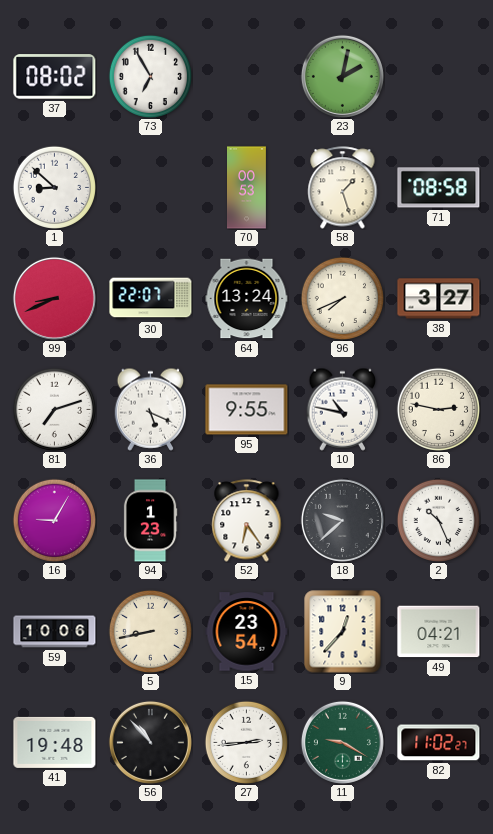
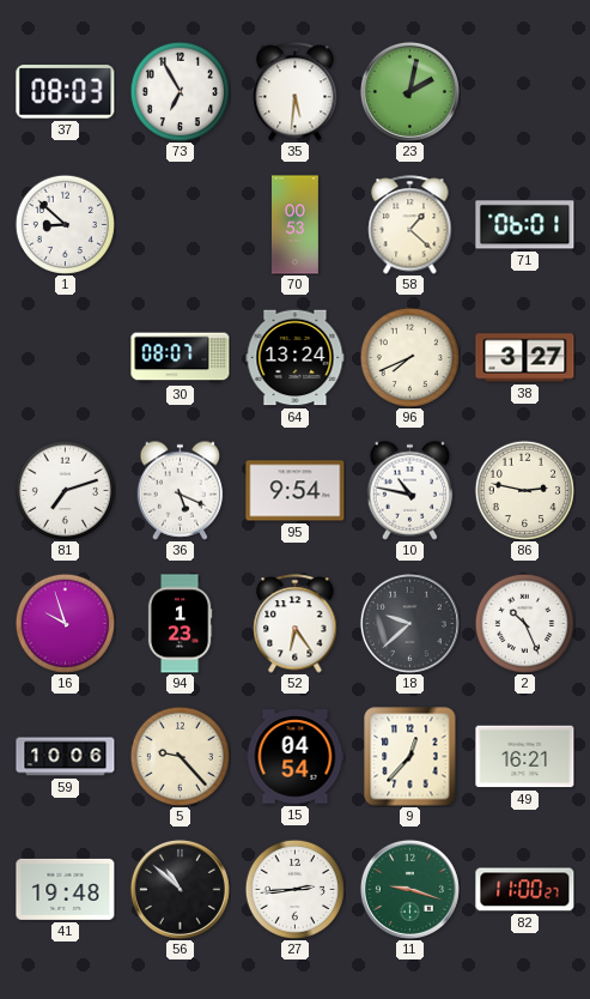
37: 08:02 -> 08:03 (66, 92)
35: none -> 5:31 (296, 92)
58: 1:27 -> 1:22 (410, 225)
71: 08:58 -> 06:01 (525, 225)
99: 8:41 -> none (54, 298)
30: 22:07 -> 08:07 (181, 358)
95: 9:55 -> 9:54 (296, 491)
16: 9:05 -> 9:57 (65, 623)
5: 8:43 -> 9:23 (180, 756)
15: 23:54 -> 04:54 (296, 757)
49: 04:21 -> 16:21 (525, 757)
56: 10:53 -> 10:52 (180, 889)
11: 9:20 -> 9:18 (409, 889)
82: 11:02 -> 11:00 (525, 890)
